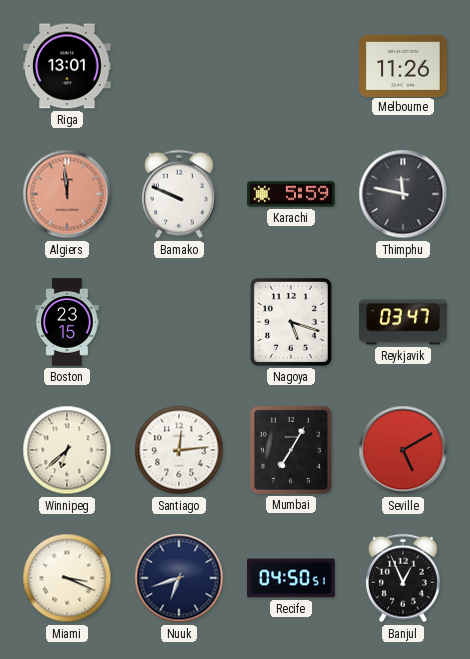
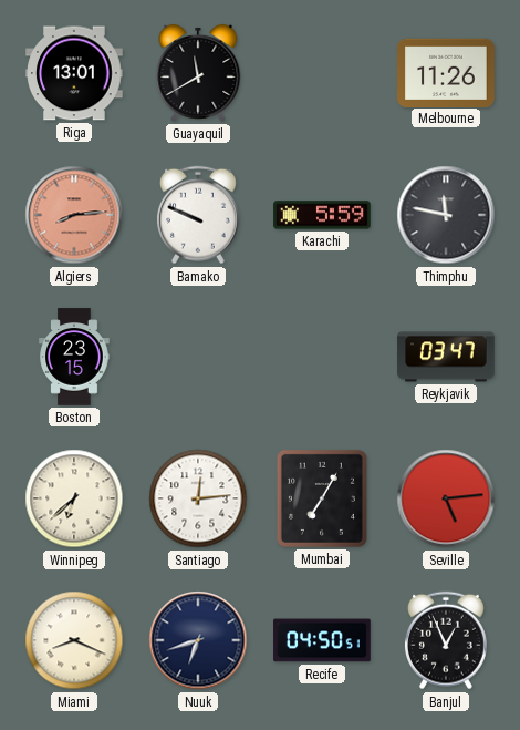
Guayaquil: none -> 11:40 (198, 73)
Algiers: 11:59 -> 8:14 (74, 215)
Nagoya: 5:18 -> none (291, 322)
Seville: 5:10 -> 5:14 (446, 498)
Miami: 3:19 -> 8:19 (74, 640)
